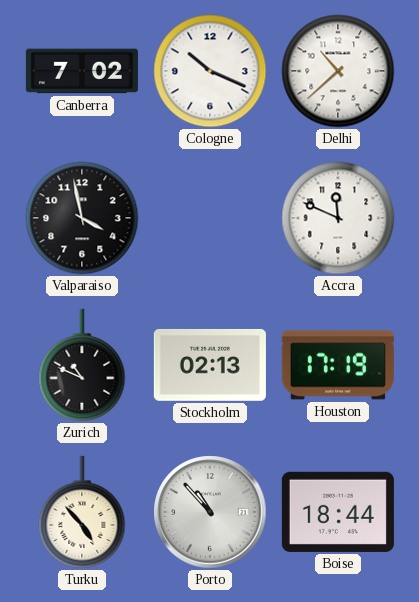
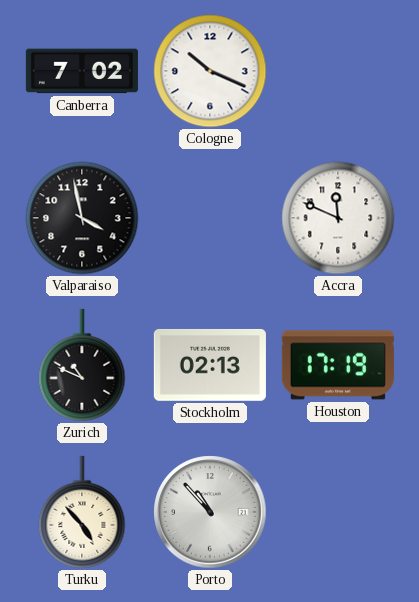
Delhi: 10:38 -> none (338, 71)
Boise: 18:44 -> none (338, 512)
